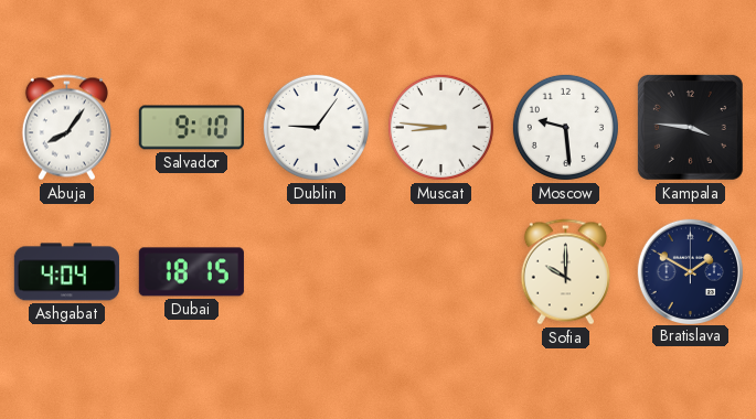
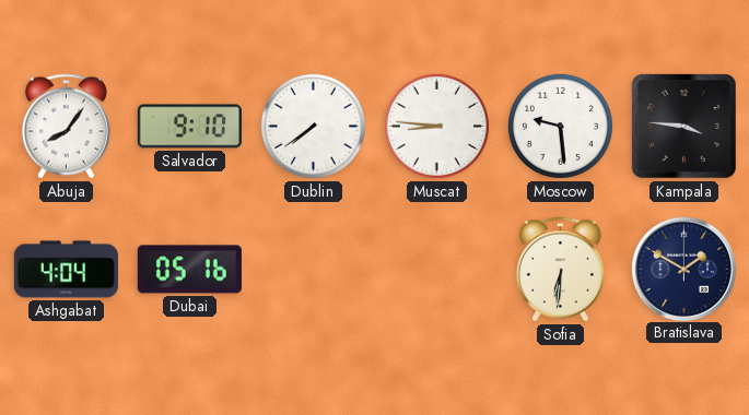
Dublin: 9:06 -> 7:39 (313, 126)
Dubai: 18:15 -> 05:16 (189, 270)
Sofia: 10:00 -> 6:31 (560, 270)
